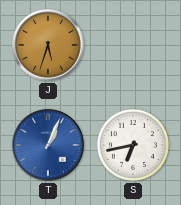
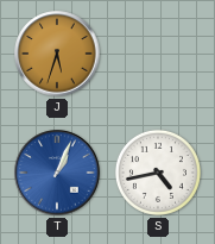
S: 6:43 -> 4:43 (158, 173)
